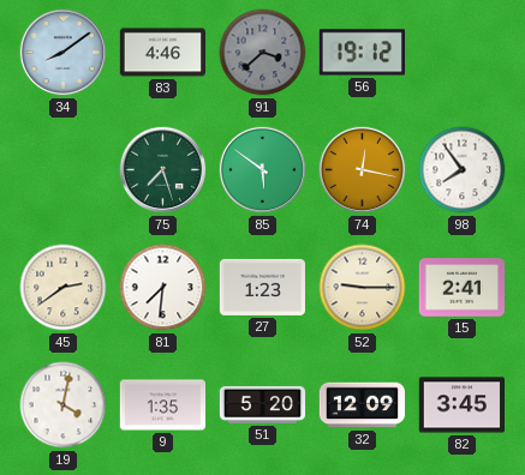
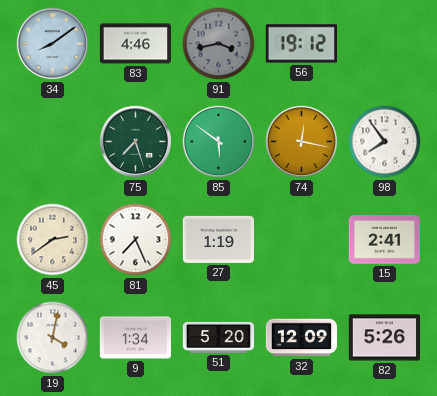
91: 3:38 -> 3:43 (219, 44)
81: 7:31 -> 7:26 (136, 240)
27: 1:23 -> 1:19 (218, 239)
52: 9:15 -> none (363, 288)
9: 1:35 -> 1:34 (135, 338)
82: 3:45 -> 5:26 (384, 338)
